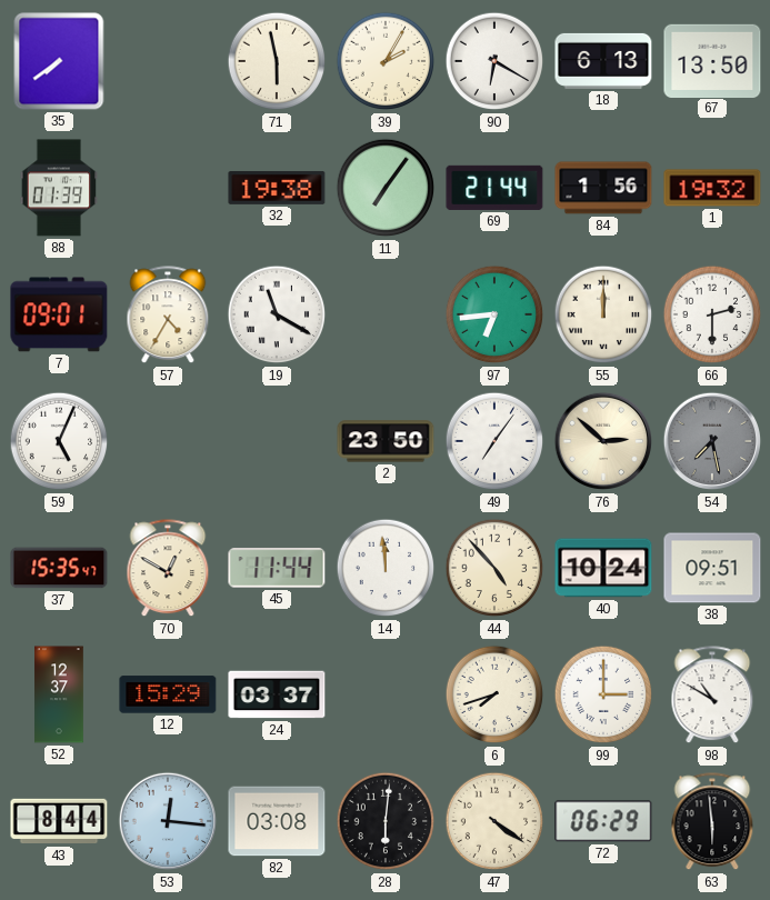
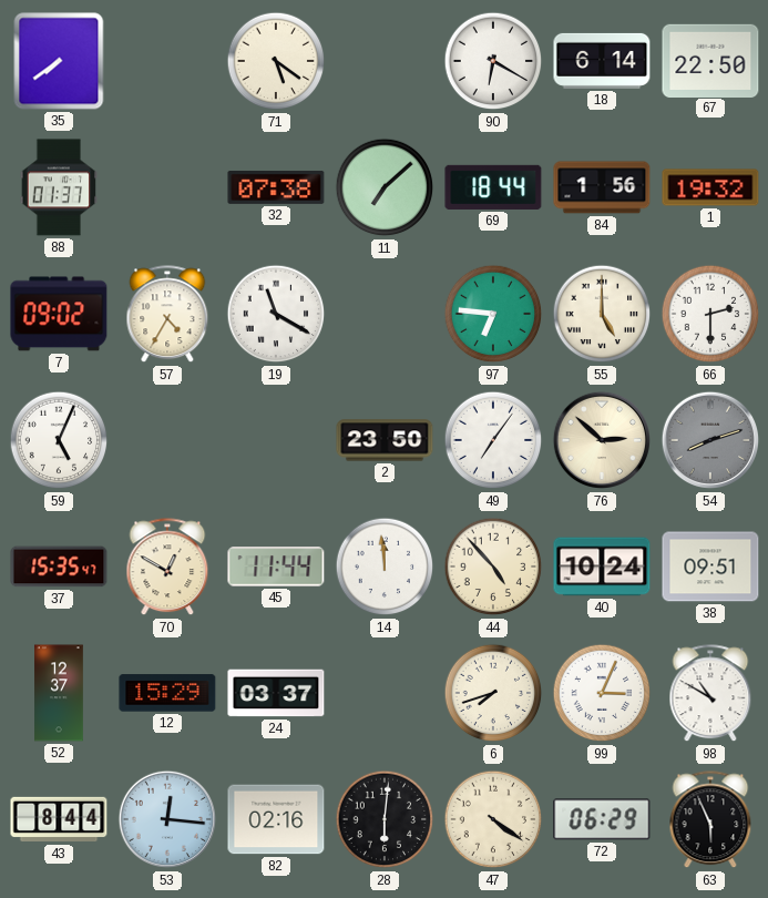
71: 5:58 -> 5:21 (276, 61)
39: 2:05 -> none (386, 61)
18: 6:13 -> 6:14 (602, 61)
67: 13:50 -> 22:50 (710, 60)
88: 01:39 -> 01:37 (59, 187)
32: 19:38 -> 07:38 (276, 187)
11: 7:06 -> 7:08 (385, 187)
69: 21:44 -> 18:44 (493, 187)
7: 09:01 -> 09:02 (59, 314)
97: 6:44 -> 6:46 (493, 314)
55: 12:00 -> 5:00 (602, 314)
54: 7:28 -> 8:12 (710, 440)
99: 3:00 -> 3:04 (602, 693)
82: 03:08 -> 02:16 (276, 819)
63: 5:59 -> 5:56 (710, 820)
